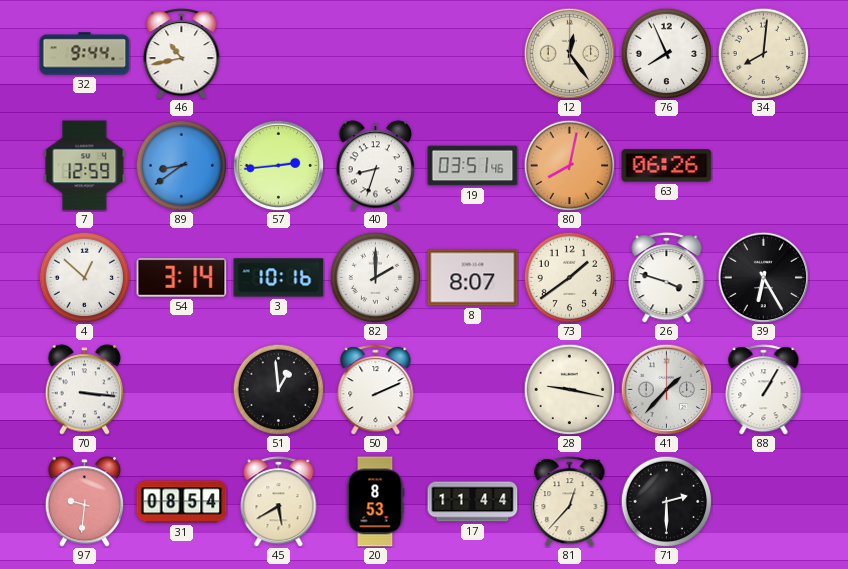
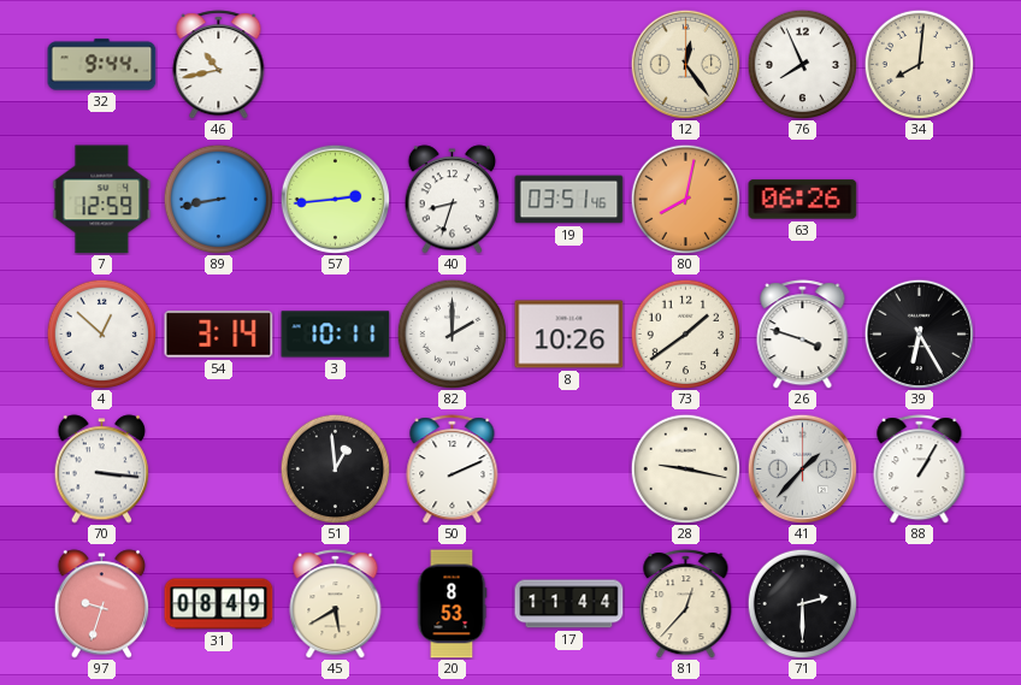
89: 8:39 -> 8:43 (218, 199)
3: 10:16 -> 10:11 (336, 335)
8: 8:07 -> 10:26 (569, 335)
97: 9:31 -> 9:33 (102, 604)
31: 08:54 -> 08:49 (219, 604)
